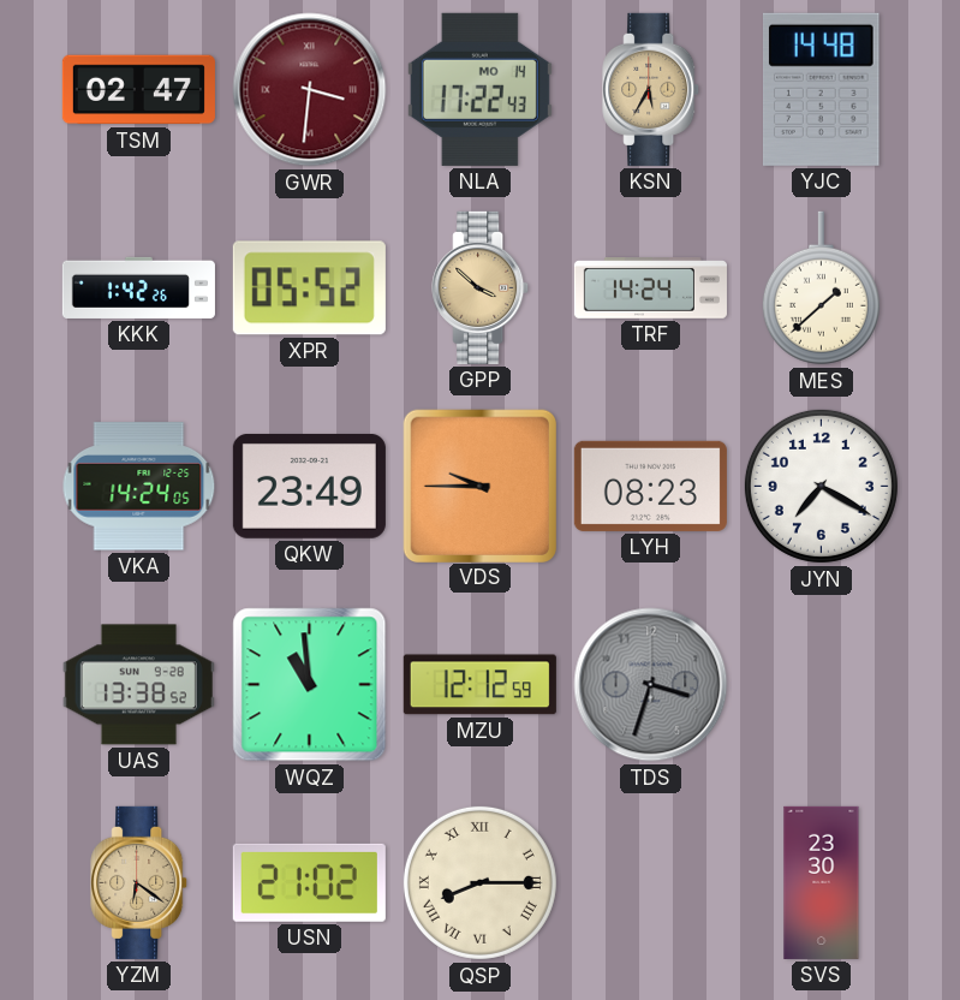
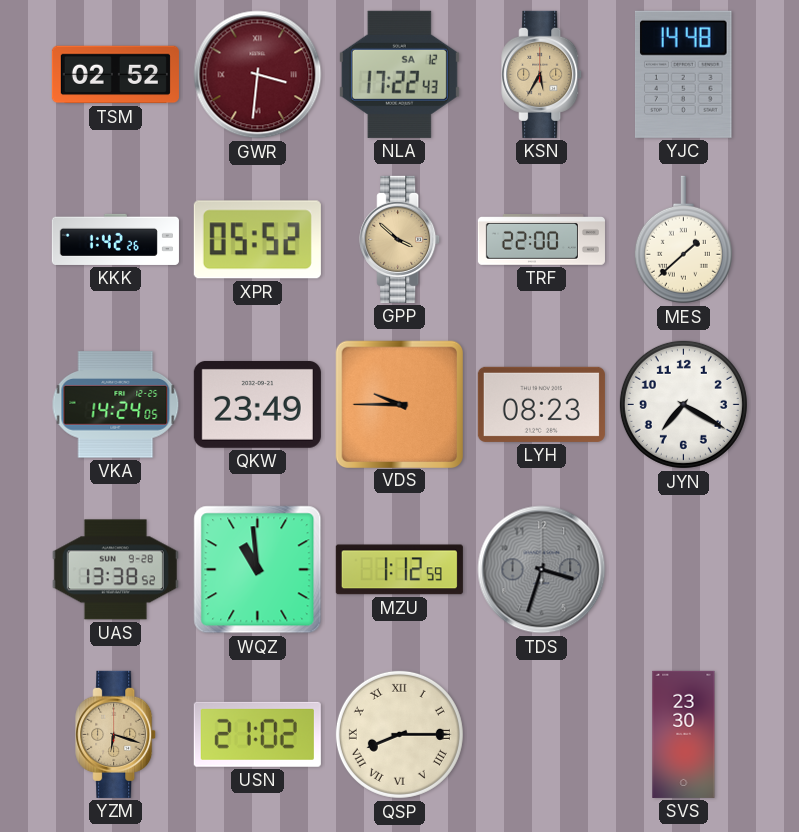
TSM: 02:47 -> 02:52 (115, 75)
NLA date: MO 14 -> SA 12 (399, 74)
TRF: 14:24 -> 22:00 (541, 240)
MZU: 12:12 -> 1:12 (399, 570)
YZM: 6:21 -> 6:18 (116, 734)
